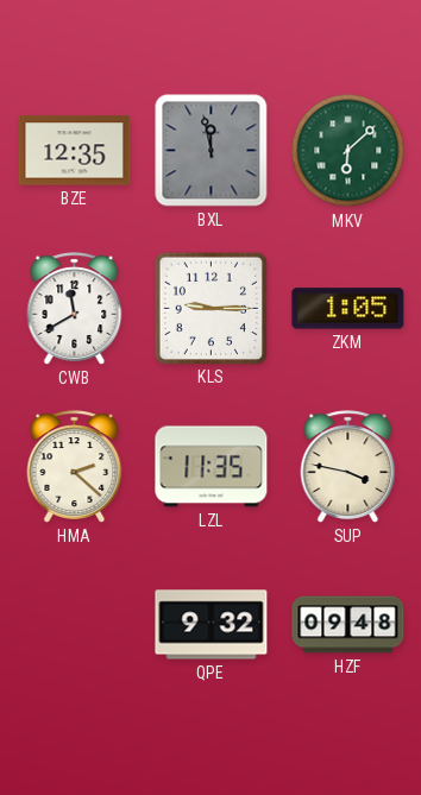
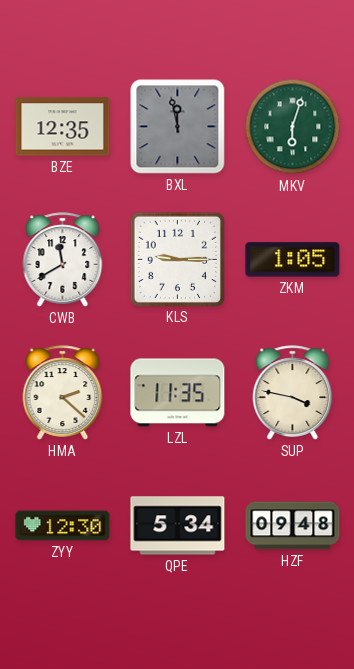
MKV: 6:08 -> 6:03 (293, 127)
ZYY: none -> 12:30 (63, 526)
QPE: 9:32 -> 5:34 (178, 526)
